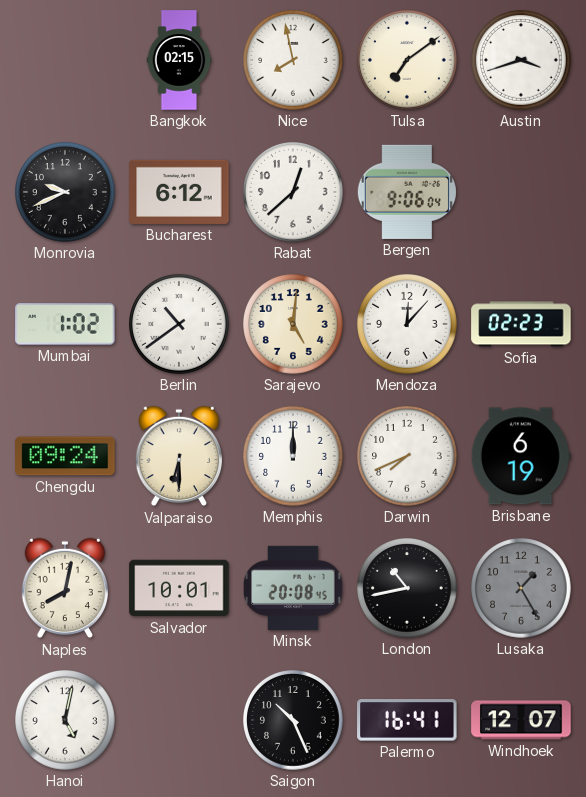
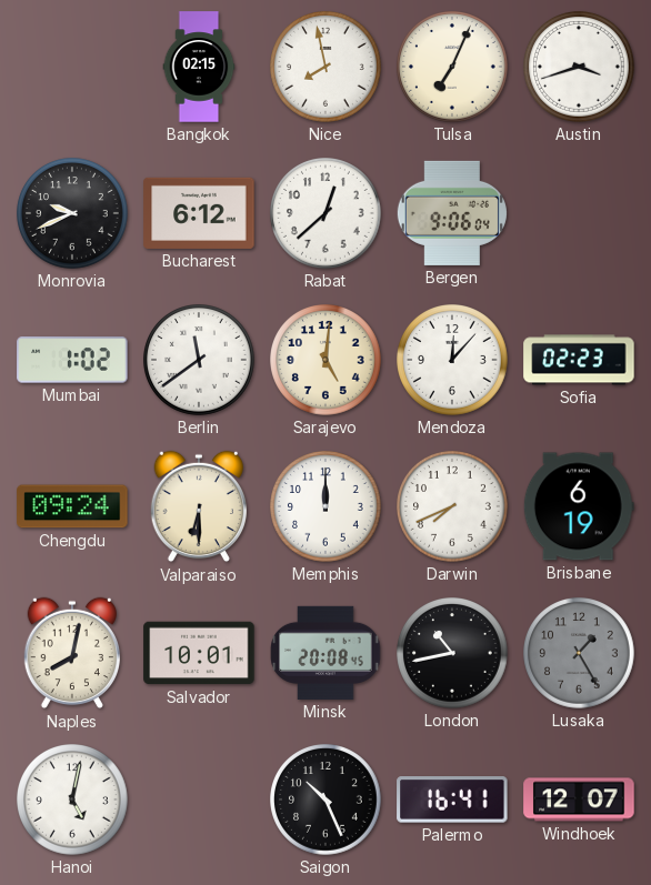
Tulsa: 7:09 -> 7:04 (453, 68)
Berlin: 10:39 -> 11:39 (200, 361)
